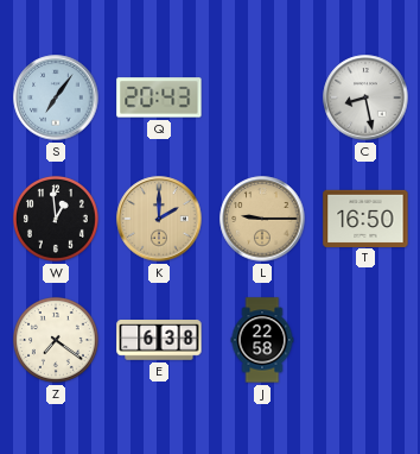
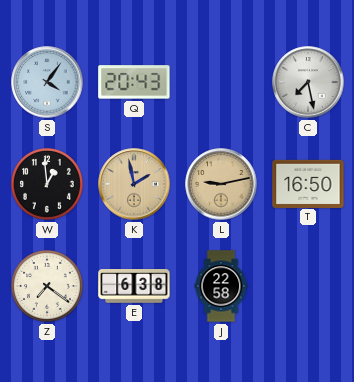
S: 7:06 -> 4:06 (47, 82)
C: 8:28 -> 7:28 (308, 82)
K: 2:00 -> 1:58 (134, 184)
L: 9:15 -> 9:13 (221, 184)
